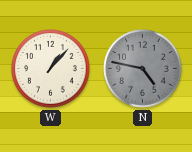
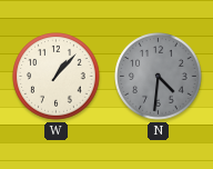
N: 4:47 -> 4:31 (159, 77)
